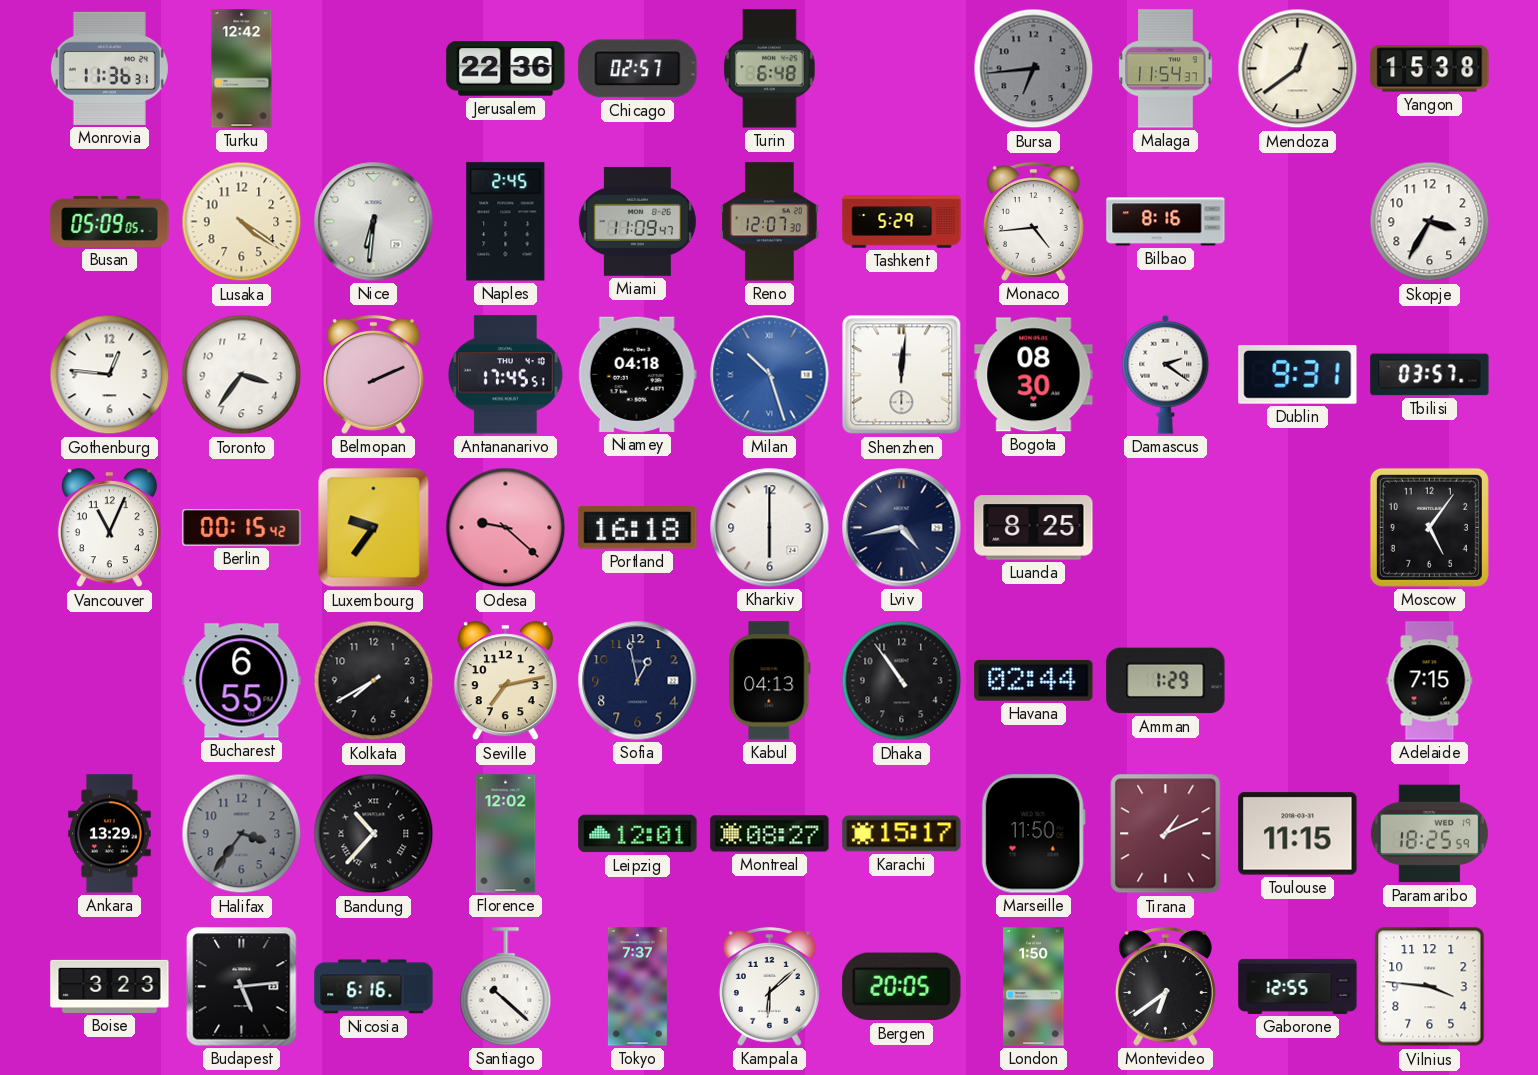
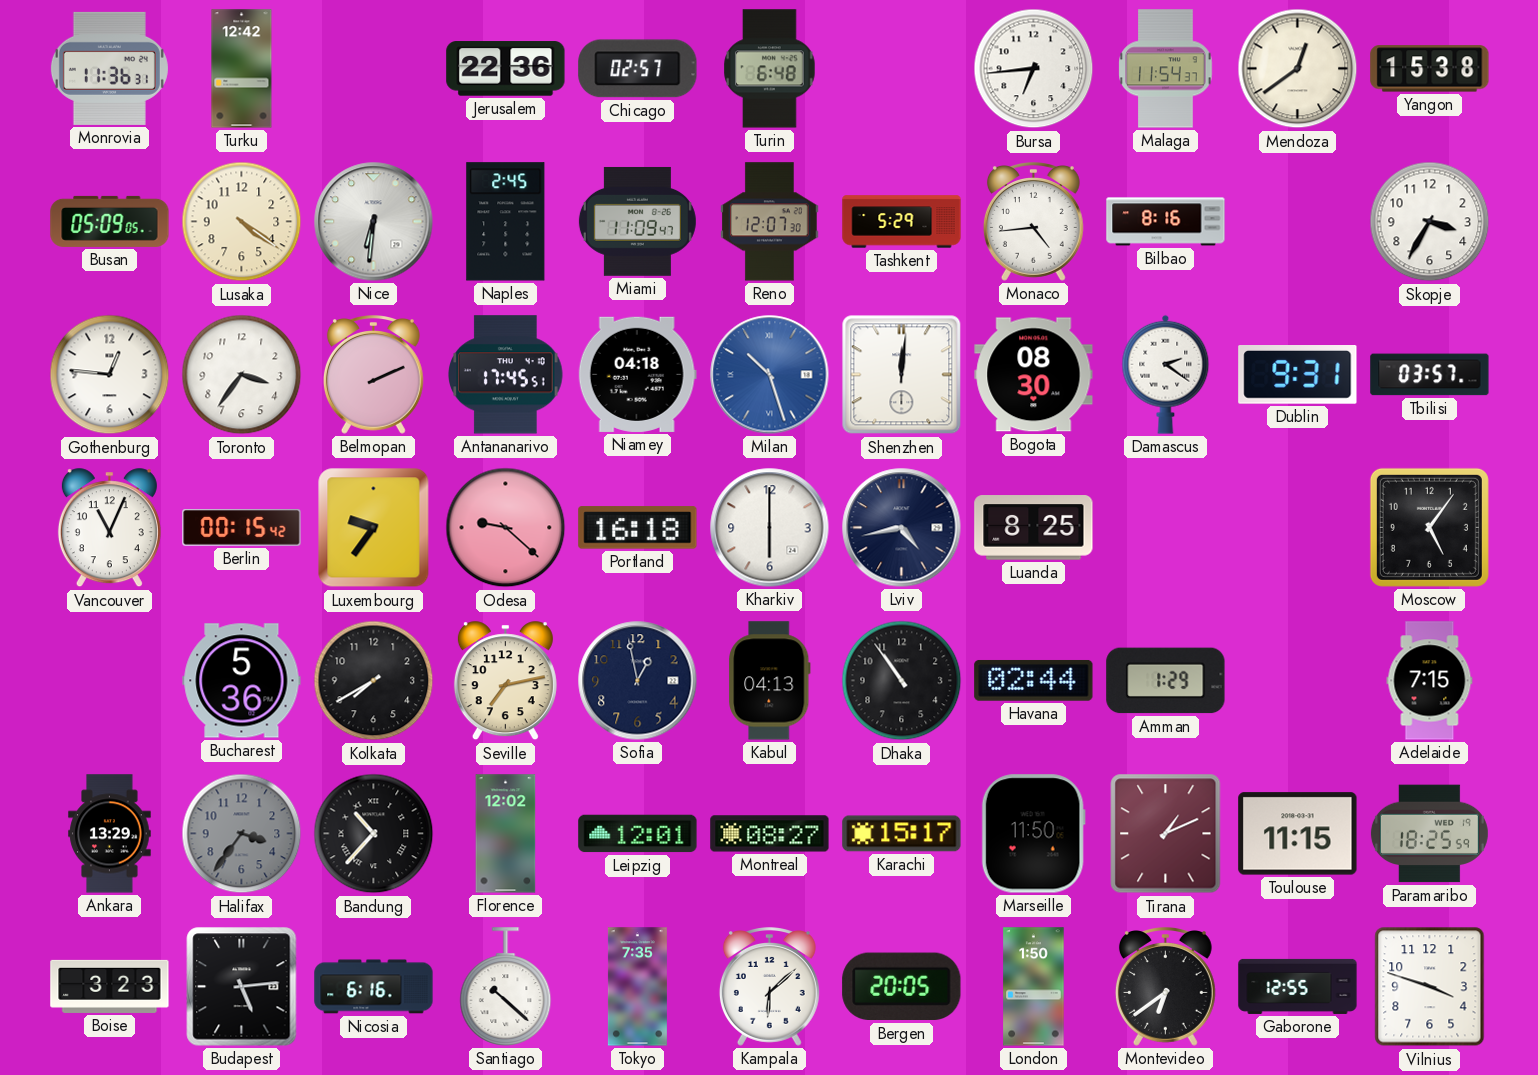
Bursa dial: grey -> white (1034, 69)
Bucharest: 6:55 -> 5:36 (242, 681)
Tokyo: 7:37 -> 7:35 (637, 987)
Vilnius: 3:46 -> 3:48 (1430, 987)
